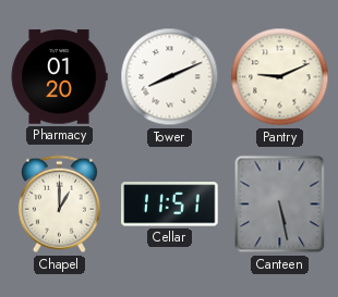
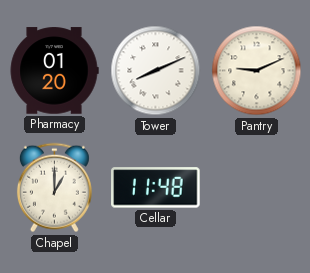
Cellar: 11:51 -> 11:48 (156, 188)
Canteen: 5:28 -> none (280, 205)
